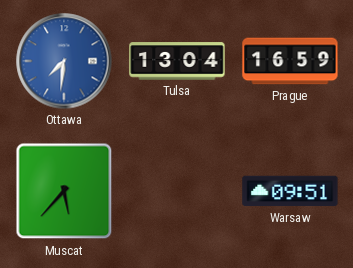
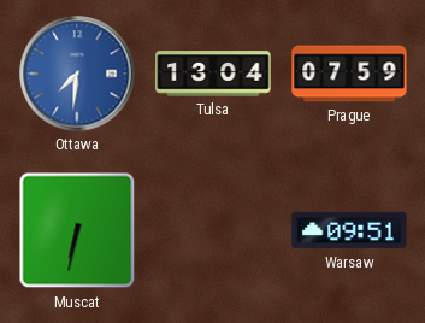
Prague: 16:59 -> 07:59 (349, 74)
Muscat: 5:37 -> 6:32 (77, 230)
